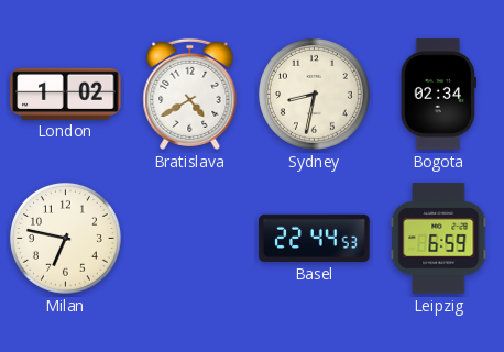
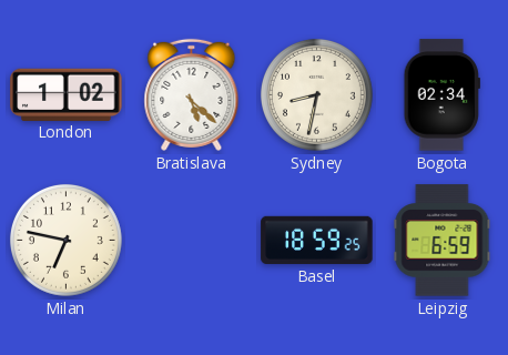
Bratislava: 4:40 -> 5:22 (192, 94)
Basel: 22:44 -> 18:59 (317, 240)
